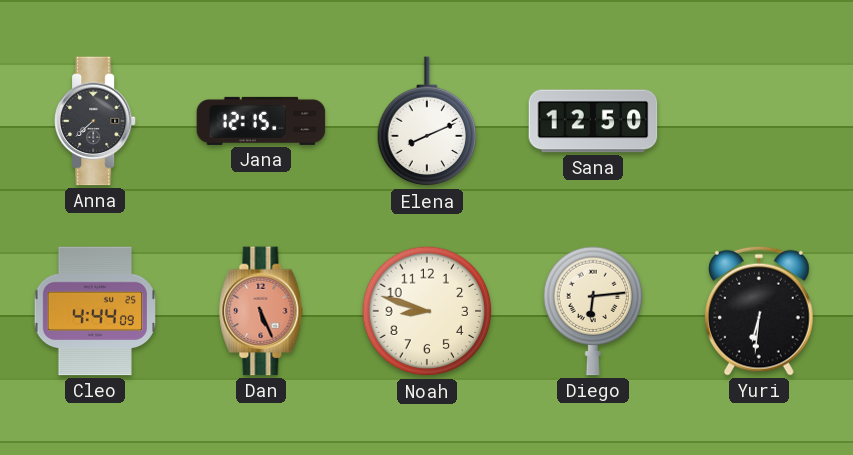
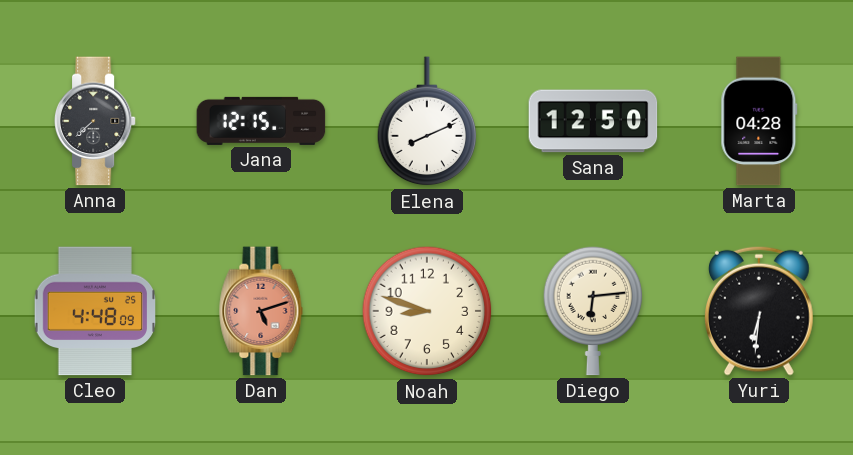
Marta: none -> 04:28 (759, 121)
Cleo: 4:44 -> 4:48 (94, 311)
Dan: 5:26 -> 5:12 (261, 311)
